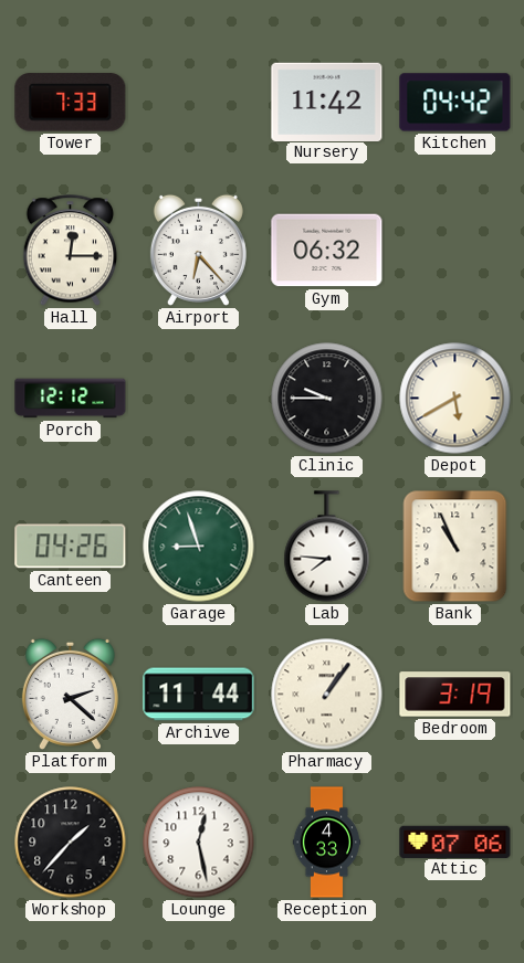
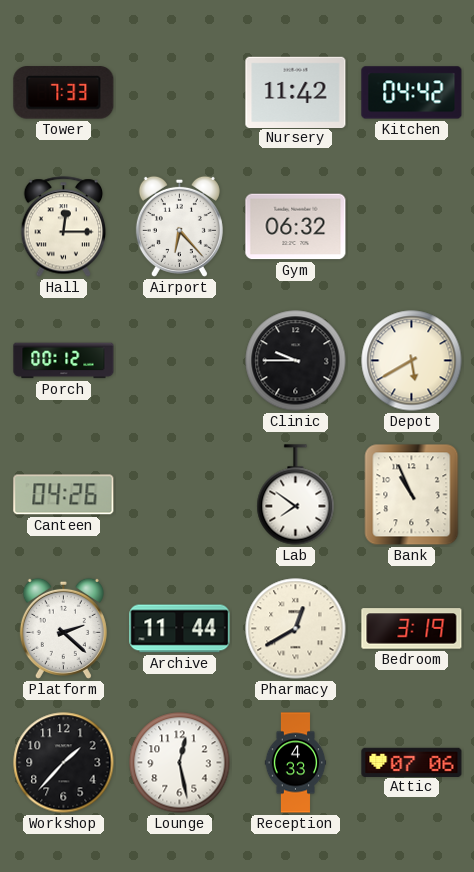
Porch: 12:12 -> 00:12 (64, 361)
Garage: 8:57 -> none (199, 547)
Lab: 7:46 -> 7:51 (296, 495)
Pharmacy: 1:06 -> 12:40 (296, 629)
